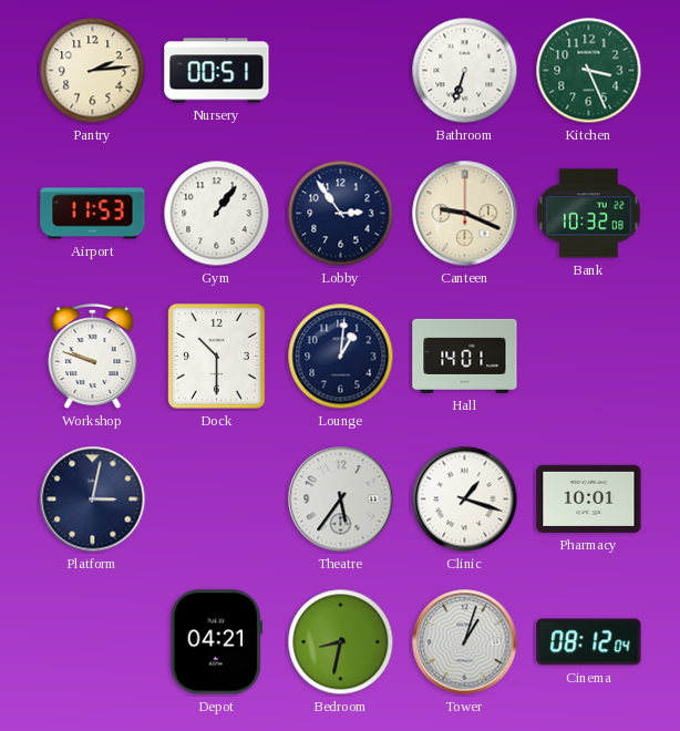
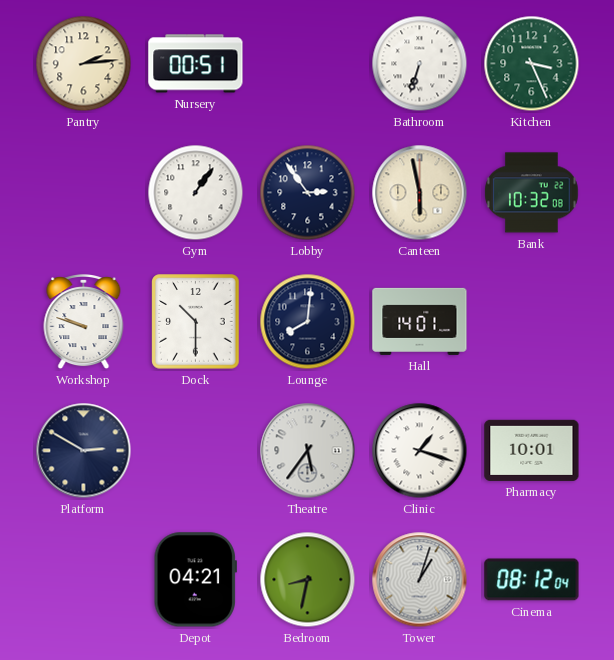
Airport: 11:53 -> none (93, 214)
Canteen: 9:19 -> 5:58 (420, 193)
Lounge: 1:01 -> 8:01 (308, 322)
Platform: 3:02 -> 2:50 (84, 451)
